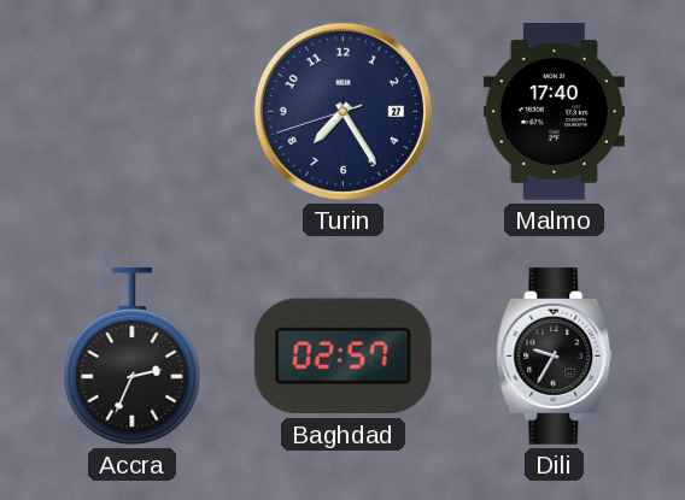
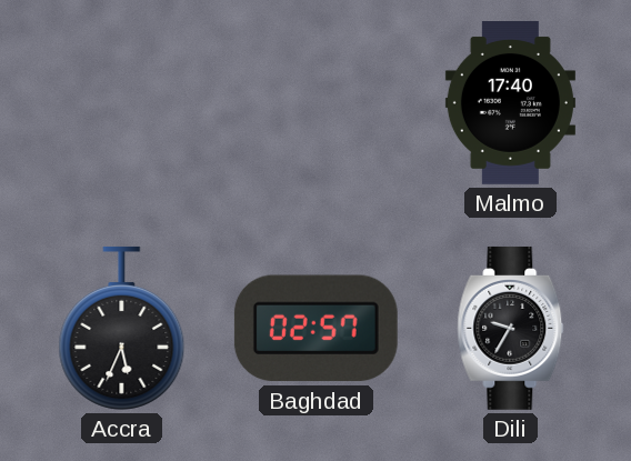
Turin: 7:24 -> none (342, 111)
Accra: 2:34 -> 5:34 (122, 328)
